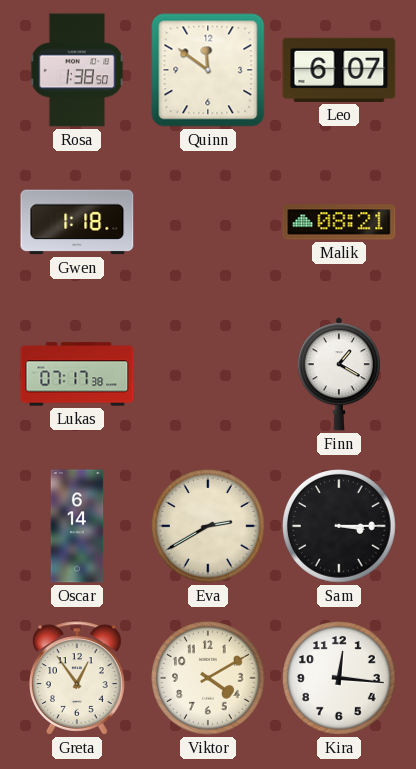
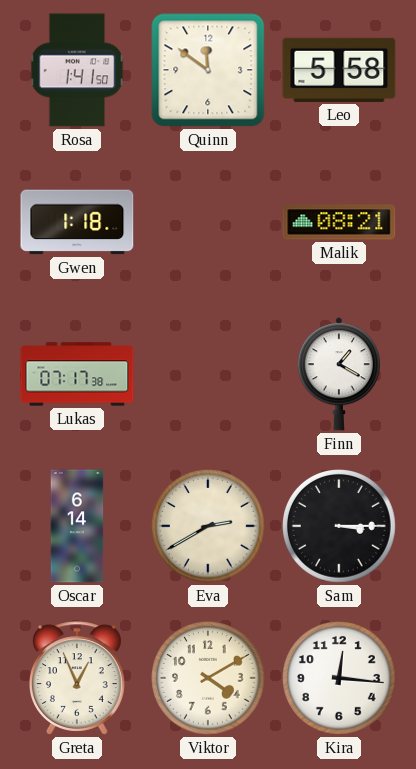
Rosa: 1:38 -> 1:41 (77, 70)
Leo: 6:07 -> 5:58 (339, 70)
Greta: 12:54 -> 12:56 (78, 678)
